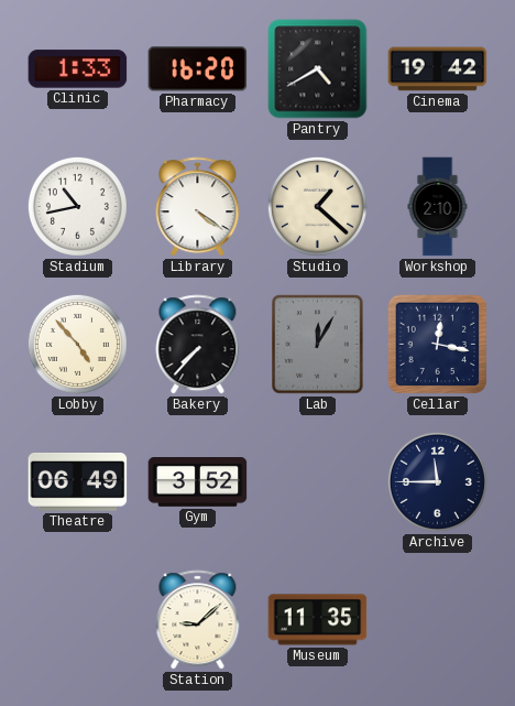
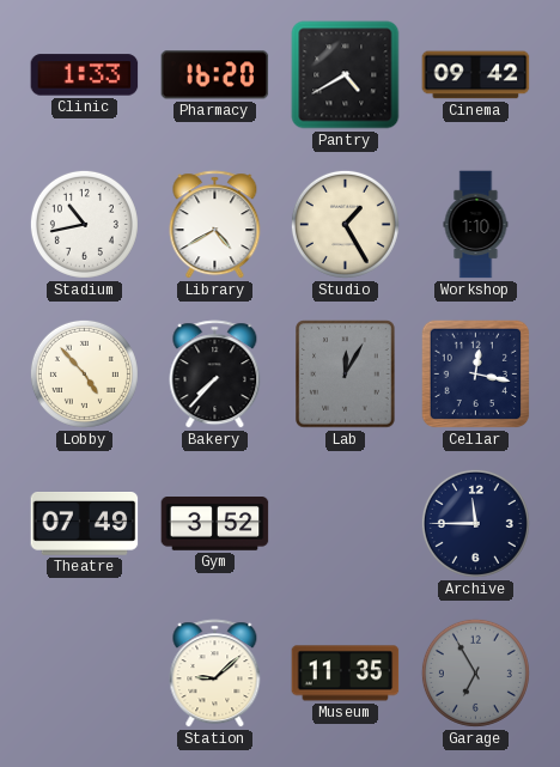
Cinema: 19:42 -> 09:42 (476, 75)
Library: 4:21 -> 4:40 (215, 225)
Studio: 1:22 -> 1:25 (345, 224)
Workshop: 2:10 -> 1:10 (476, 225)
Theatre: 06:49 -> 07:49 (85, 524)
Garage: none -> 6:55 (475, 672)
